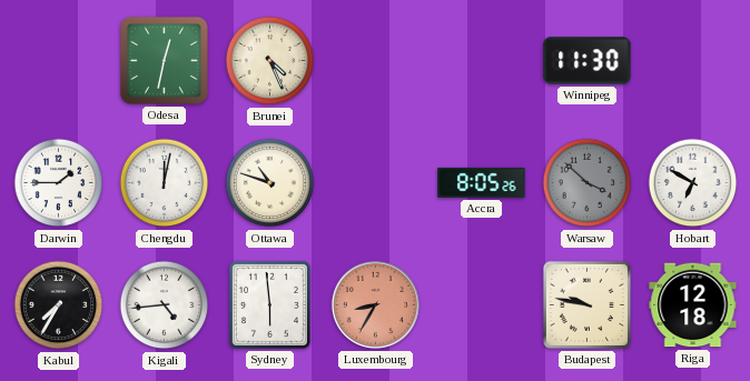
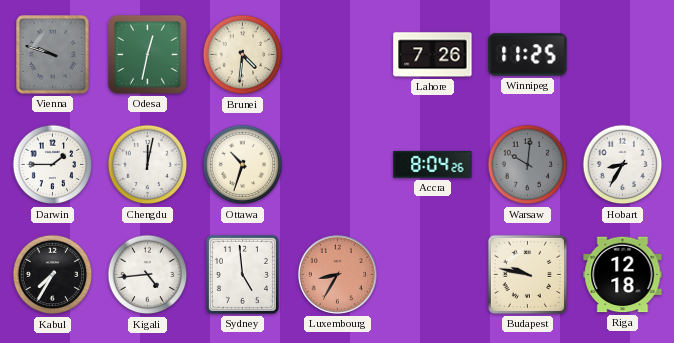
Vienna: none -> 9:48 (53, 55)
Brunei: 4:26 -> 4:31 (243, 55)
Lahore: none -> 7:26 (433, 55)
Winnipeg: 11:30 -> 11:25 (528, 55)
Ottawa: 10:48 -> 10:33 (243, 165)
Accra: 8:05 -> 8:04 (433, 164)
Warsaw: 3:52 -> 10:01 (528, 165)
Hobart: 6:50 -> 8:35 (623, 165)
Sydney: 5:59 -> 4:59 (242, 274)
